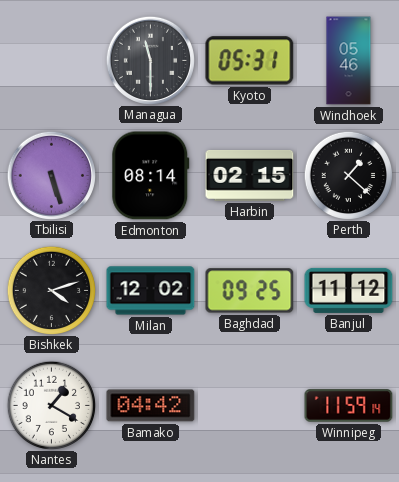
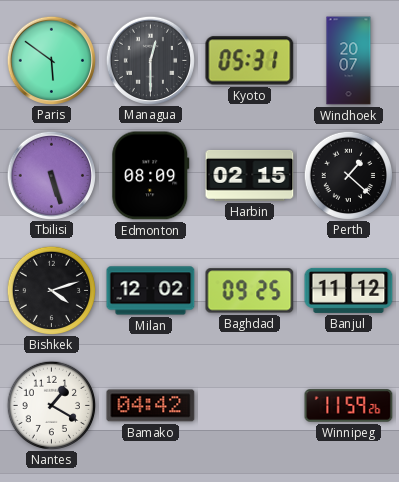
Paris: none -> 5:51 (51, 60)
Managua: 11:30 -> 12:30 (150, 60)
Windhoek: 05:46 -> 20:07 (349, 61)
Edmonton: 08:14 -> 08:09 (151, 176)
Winnipeg: 11:59:14 -> 11:59:26 (349, 406)
